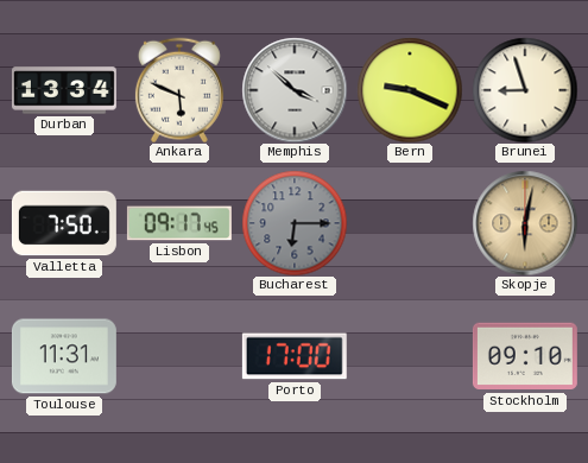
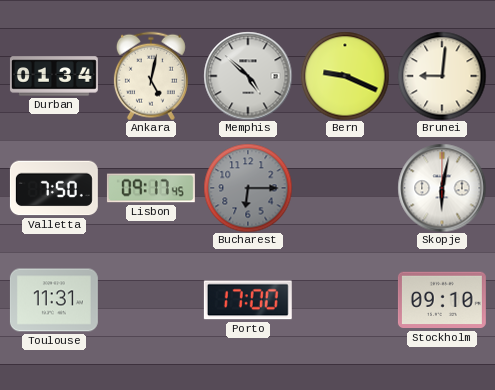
Durban: 13:34 -> 01:34 (54, 76)
Ankara: 5:49 -> 5:02 (151, 76)
Memphis: 3:52 -> 4:52 (248, 76)
Brunei: 8:57 -> 9:01 (442, 76)
Skopje dial: champagne -> white (442, 188)
